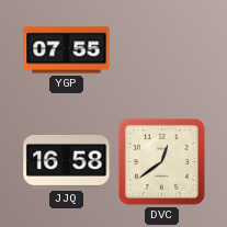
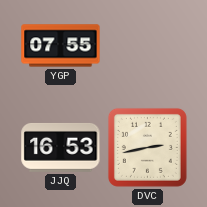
JJQ: 16:58 -> 16:53 (61, 147)
DVC: 12:39 -> 2:43 (147, 147)
